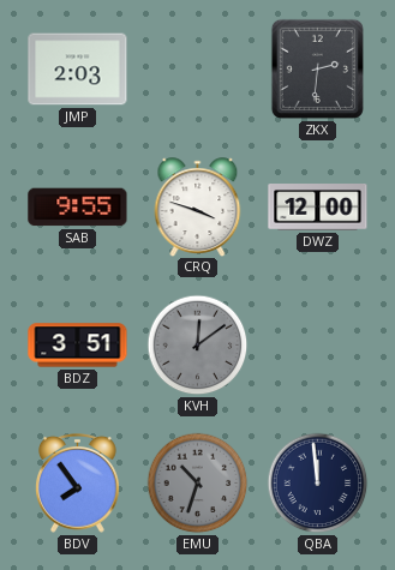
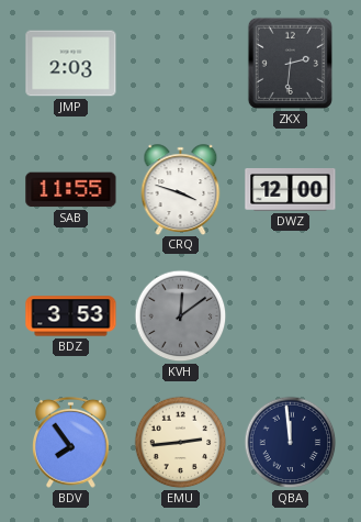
SAB: 9:55 -> 11:55 (71, 190)
BDZ: 3:51 -> 3:53 (71, 316)
EMU: 10:33 -> 2:44 (181, 443)
EMU dial: grey -> cream (181, 443)
